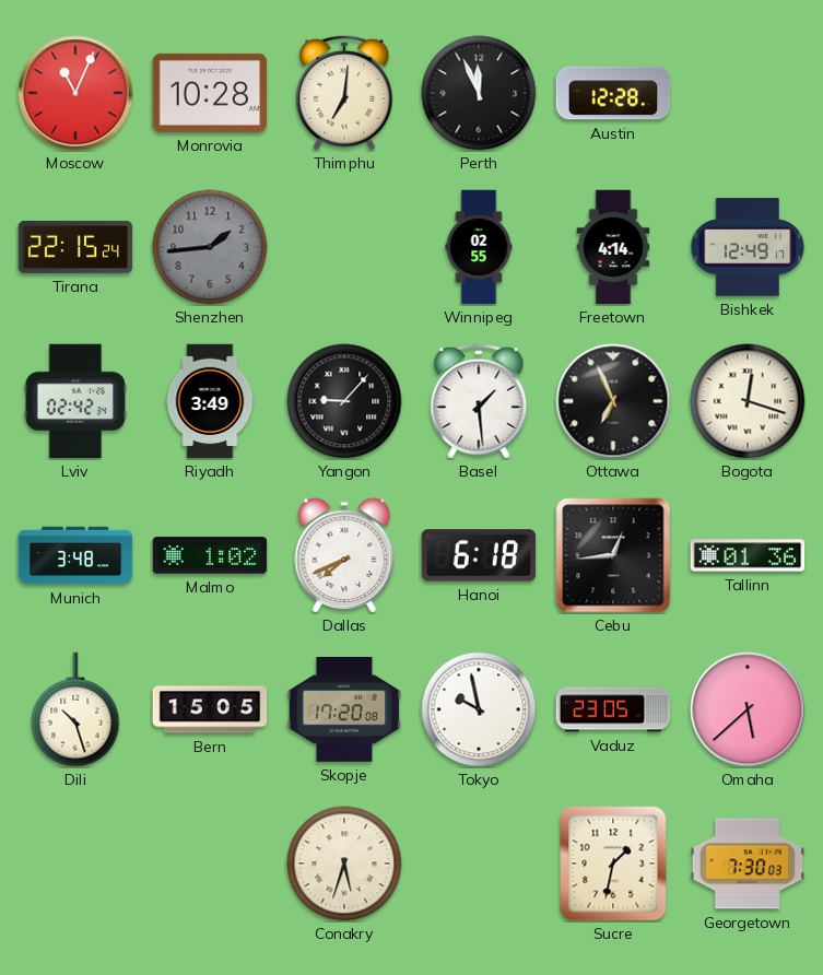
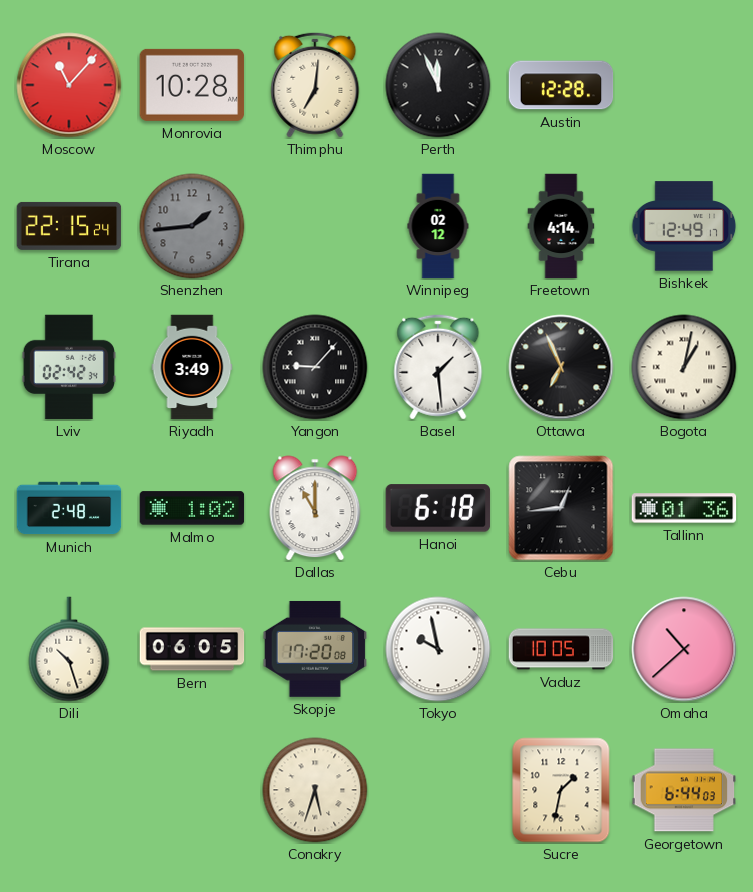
Moscow: 11:04 -> 11:07 (69, 85)
Winnipeg: 02:55 -> 02:12 (438, 226)
Bogota: 12:18 -> 1:02 (684, 367)
Munich: 3:48 -> 2:48 (69, 508)
Dallas: 7:41 -> 11:00 (315, 508)
Bern: 15:05 -> 06:05 (192, 649)
Vaduz: 23:05 -> 10:05 (561, 649)
Omaha: 5:38 -> 10:38 (684, 649)
Georgetown: 7:30 -> 6:44 (684, 790)
